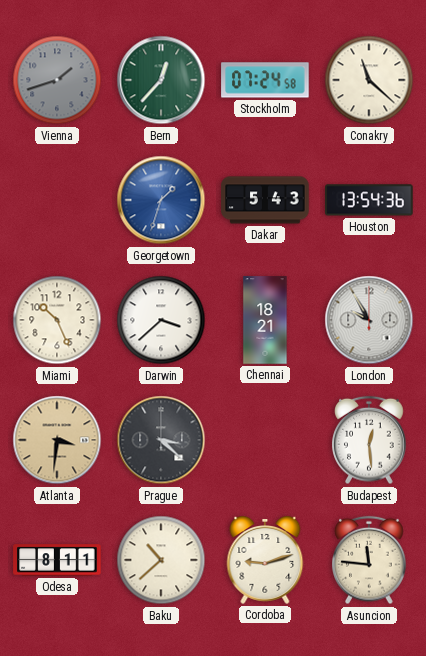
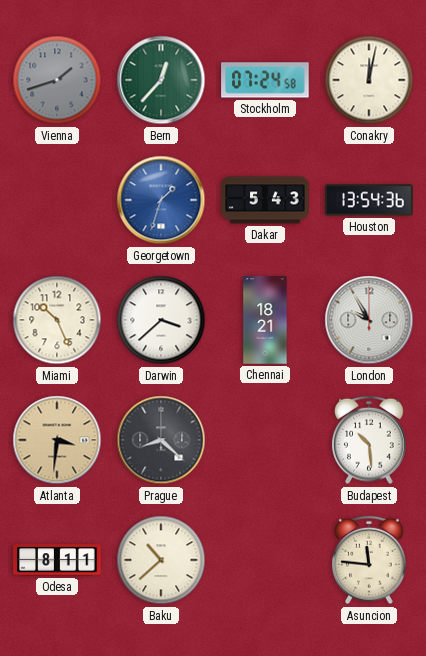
Conakry: 11:22 -> 12:02 (369, 80)
Prague: 3:22 -> 8:22 (161, 440)
Budapest: 12:29 -> 10:29 (369, 440)
Cordoba: 9:12 -> none (265, 561)
